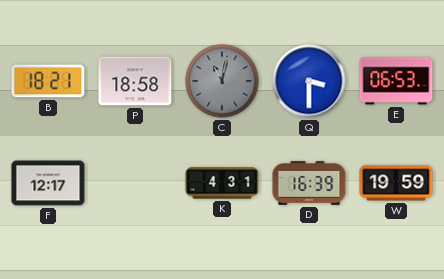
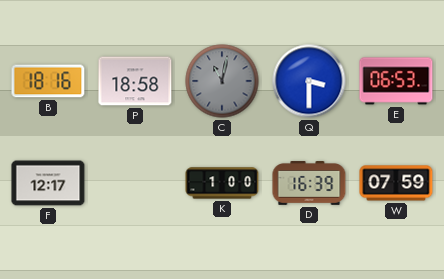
B: 18:21 -> 18:16 (48, 81)
K: 4:31 -> 1:00 (222, 183)
W: 19:59 -> 07:59 (396, 183)
